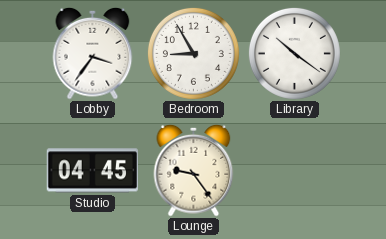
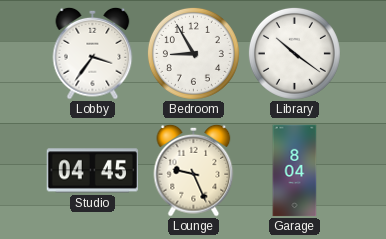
Lounge: 9:24 -> 9:26 (194, 170)
Garage: none -> 8:04 (295, 171)
